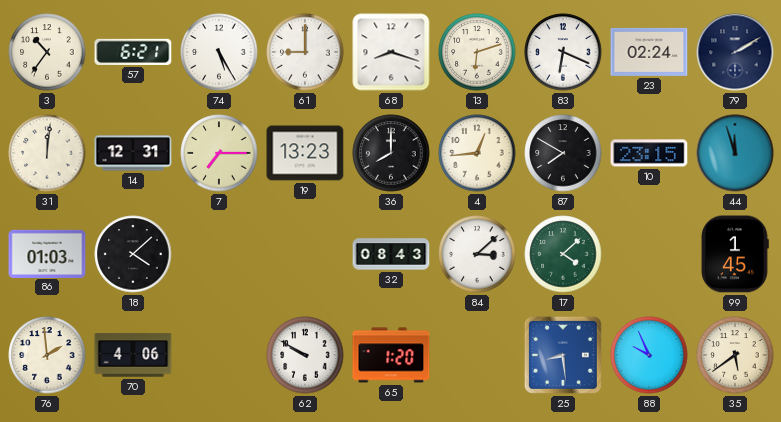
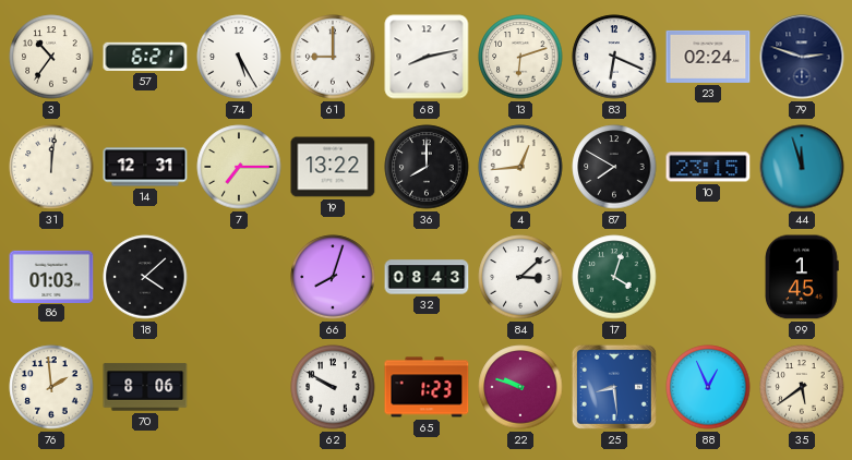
68: 8:18 -> 8:13 (427, 57)
79: 2:10 -> 2:48 (802, 57)
19: 13:23 -> 13:22 (333, 167)
66: none -> 8:03 (333, 277)
17: 4:08 -> 4:03 (614, 277)
70: 4:06 -> 8:06 (145, 387)
65: 1:20 -> 1:23 (427, 387)
22: none -> 9:48 (520, 387)
88: 9:56 -> 12:56 (708, 387)
